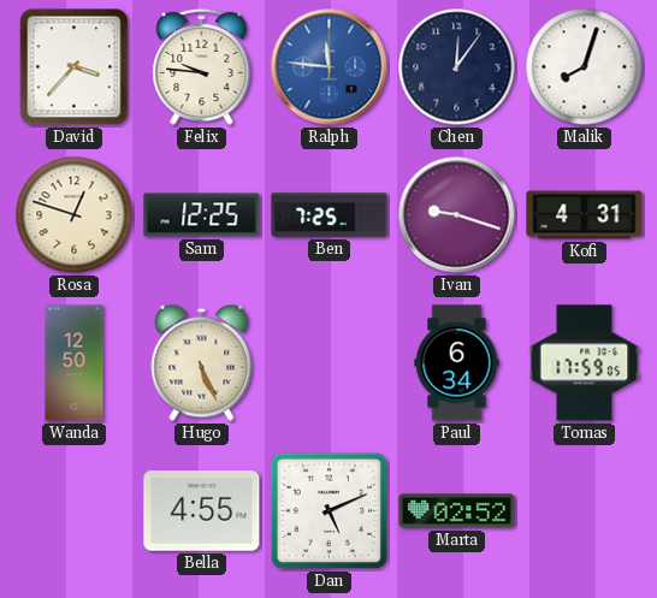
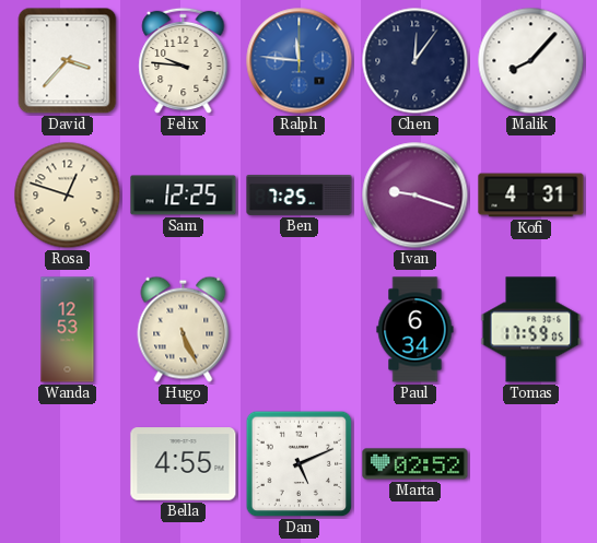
Malik: 8:03 -> 8:07 (531, 61)
Wanda: 12:50 -> 12:53 (68, 330)
